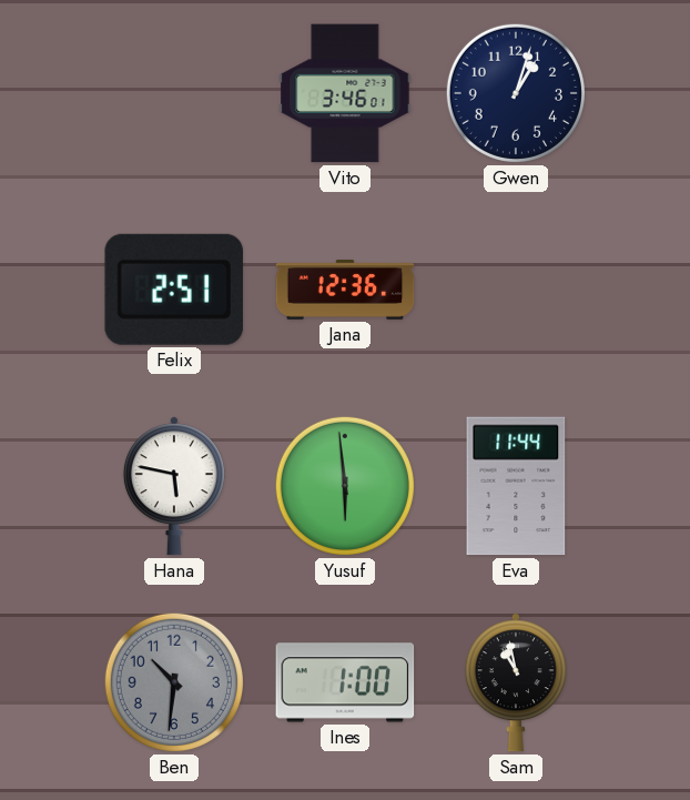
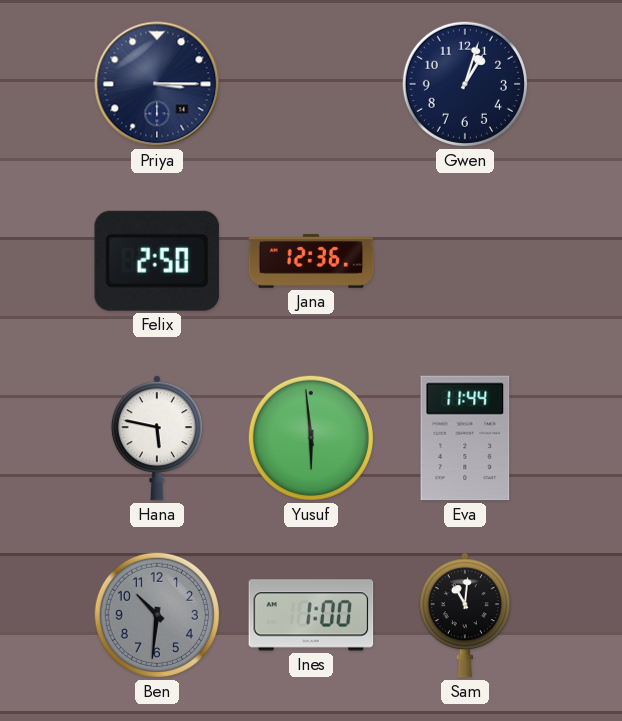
Priya: none -> 3:15 (157, 84)
Vito: 3:46 -> none (345, 93)
Felix: 2:51 -> 2:50 (157, 261)
Sam: 10:58 -> 11:01 (465, 615)
